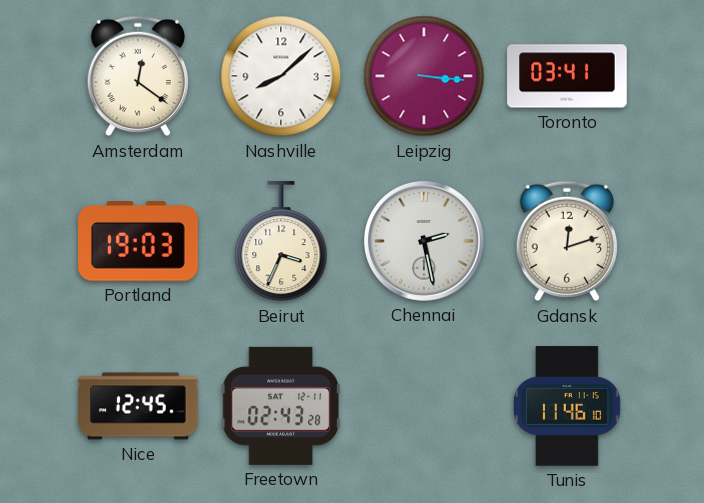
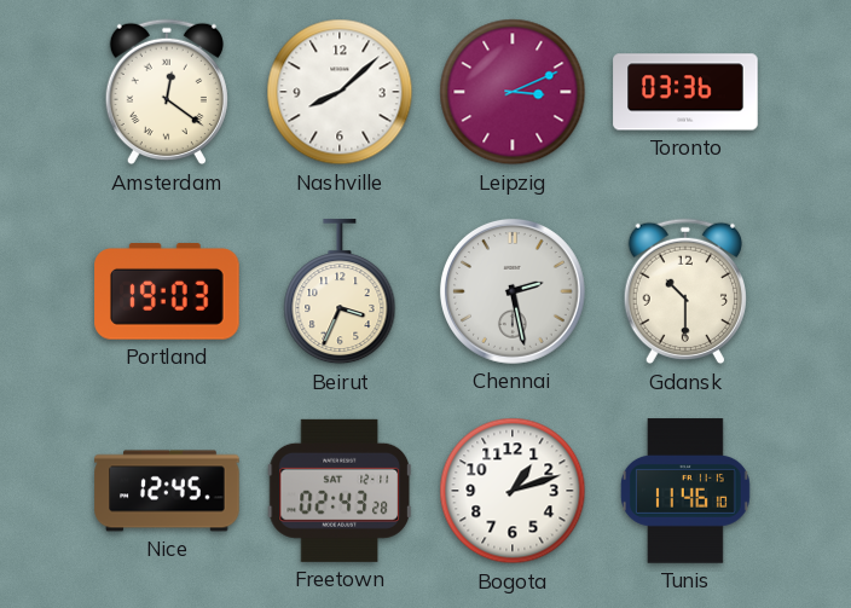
Leipzig: 3:16 -> 3:11 (513, 92)
Toronto: 03:41 -> 03:36 (685, 92)
Gdansk: 12:12 -> 10:30 (685, 291)
Bogota: none -> 1:12 (513, 491)
